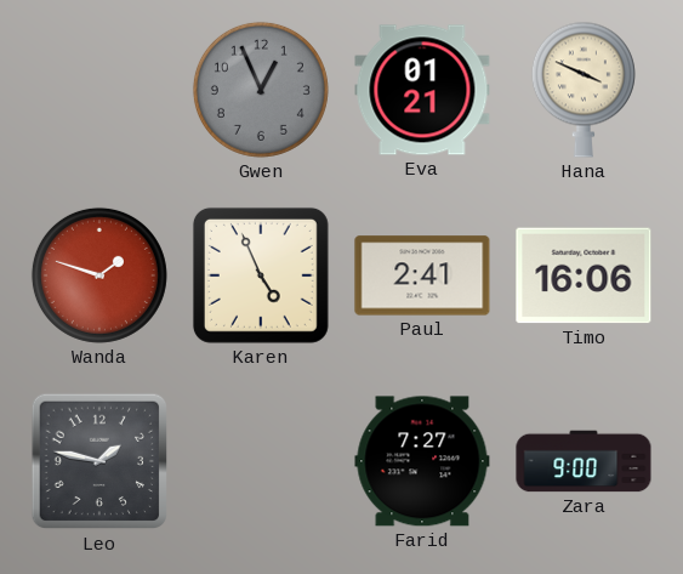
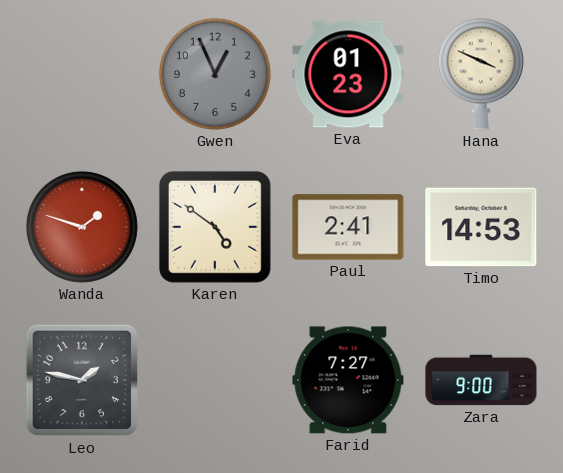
Eva: 01:21 -> 01:23 (348, 74)
Karen: 4:56 -> 4:51 (215, 227)
Timo: 16:06 -> 14:53 (481, 227)
